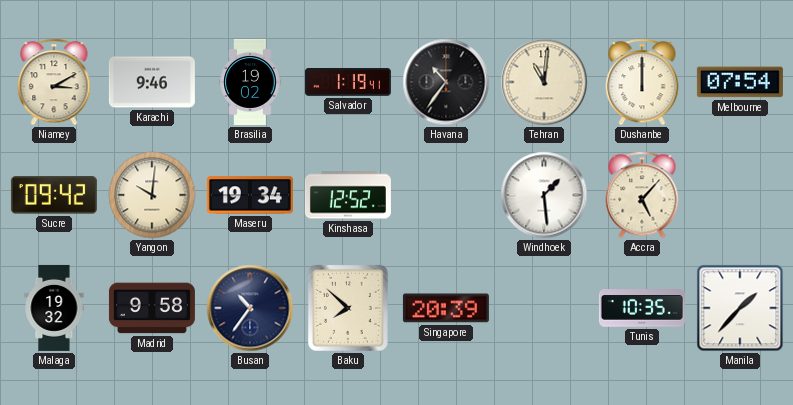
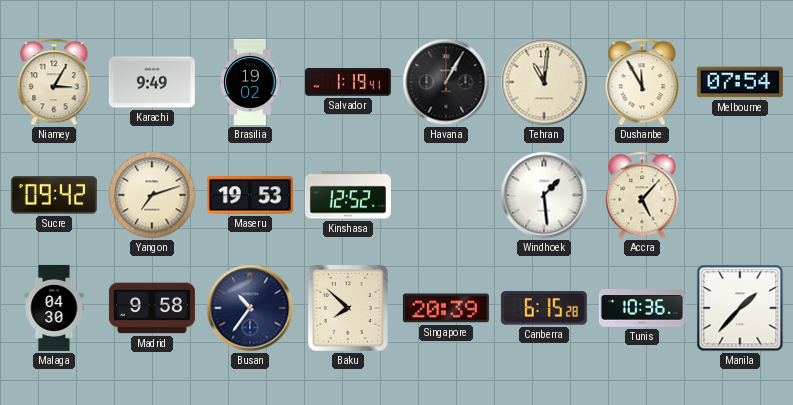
Niamey: 3:10 -> 3:05 (54, 82)
Karachi: 9:46 -> 9:49 (152, 82)
Havana: 10:36 -> 1:05 (446, 82)
Dushanbe: 12:00 -> 11:55 (642, 82)
Yangon: 10:01 -> 7:12 (152, 195)
Maseru: 19:34 -> 19:53 (250, 195)
Malaga: 19:32 -> 04:30 (54, 308)
Canberra: none -> 6:15 (544, 308)
Tunis: 10:35 -> 10:36 (642, 308)
